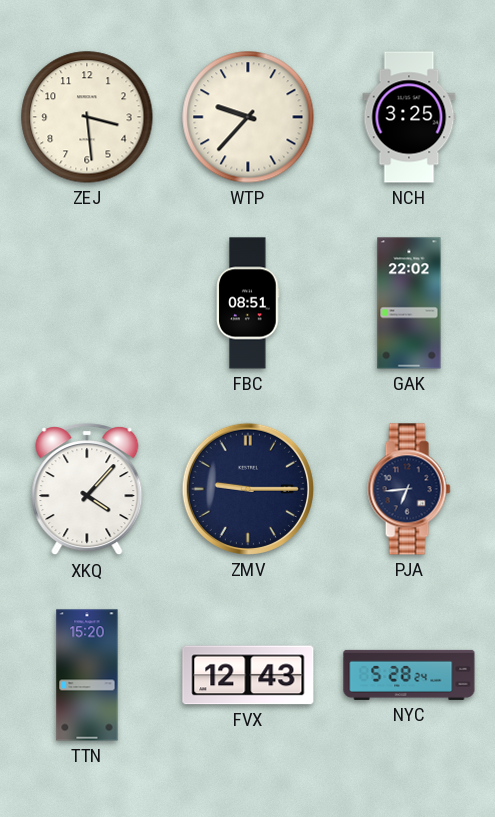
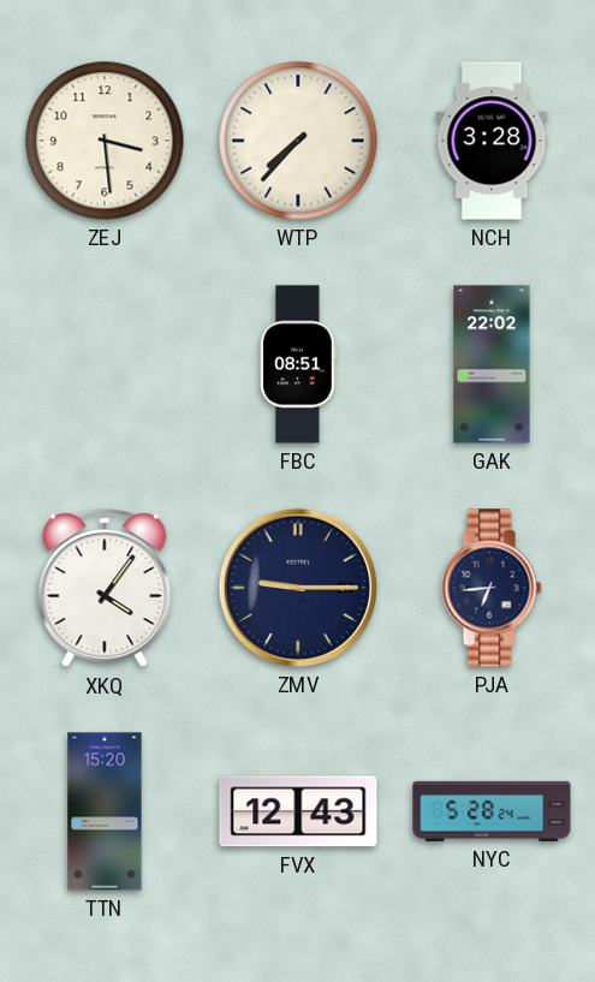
WTP: 9:37 -> 7:37 (298, 141)
NCH: 3:25 -> 3:28 (492, 141)
XKQ: 4:07 -> 4:06 (105, 589)
